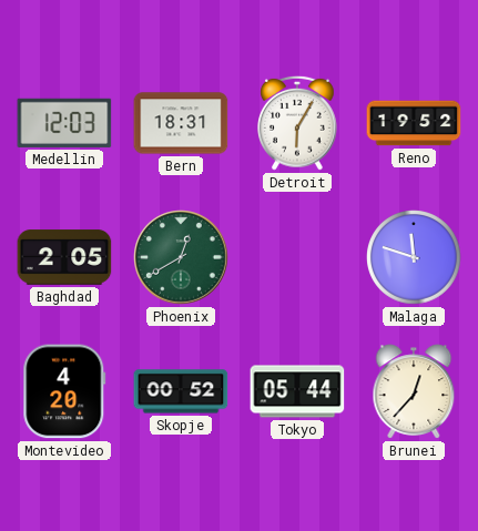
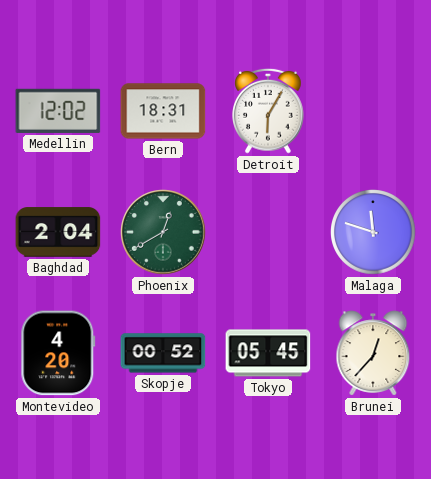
Medellin: 12:03 -> 12:02 (58, 111)
Reno: 19:52 -> none (414, 123)
Baghdad: 2:05 -> 2:04 (58, 232)
Tokyo: 05:44 -> 05:45 (268, 353)
